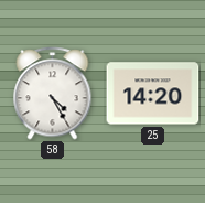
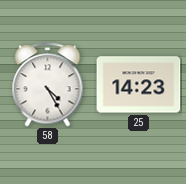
25: 14:20 -> 14:23 (139, 85)
